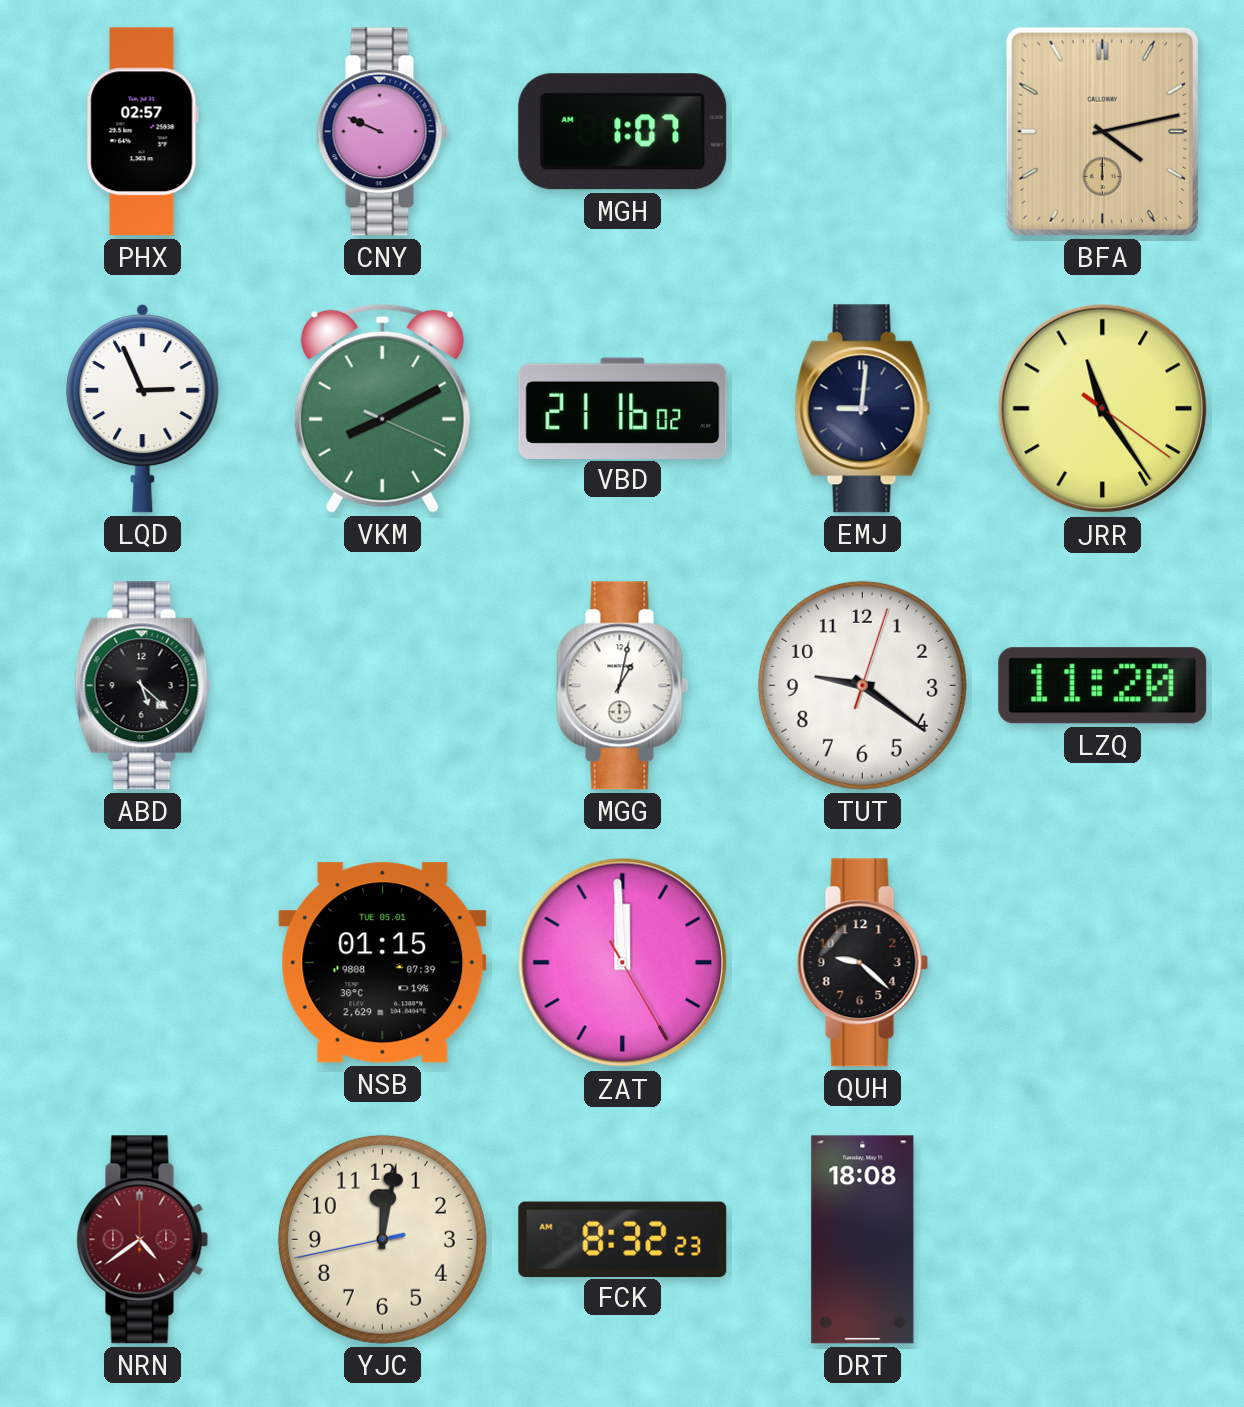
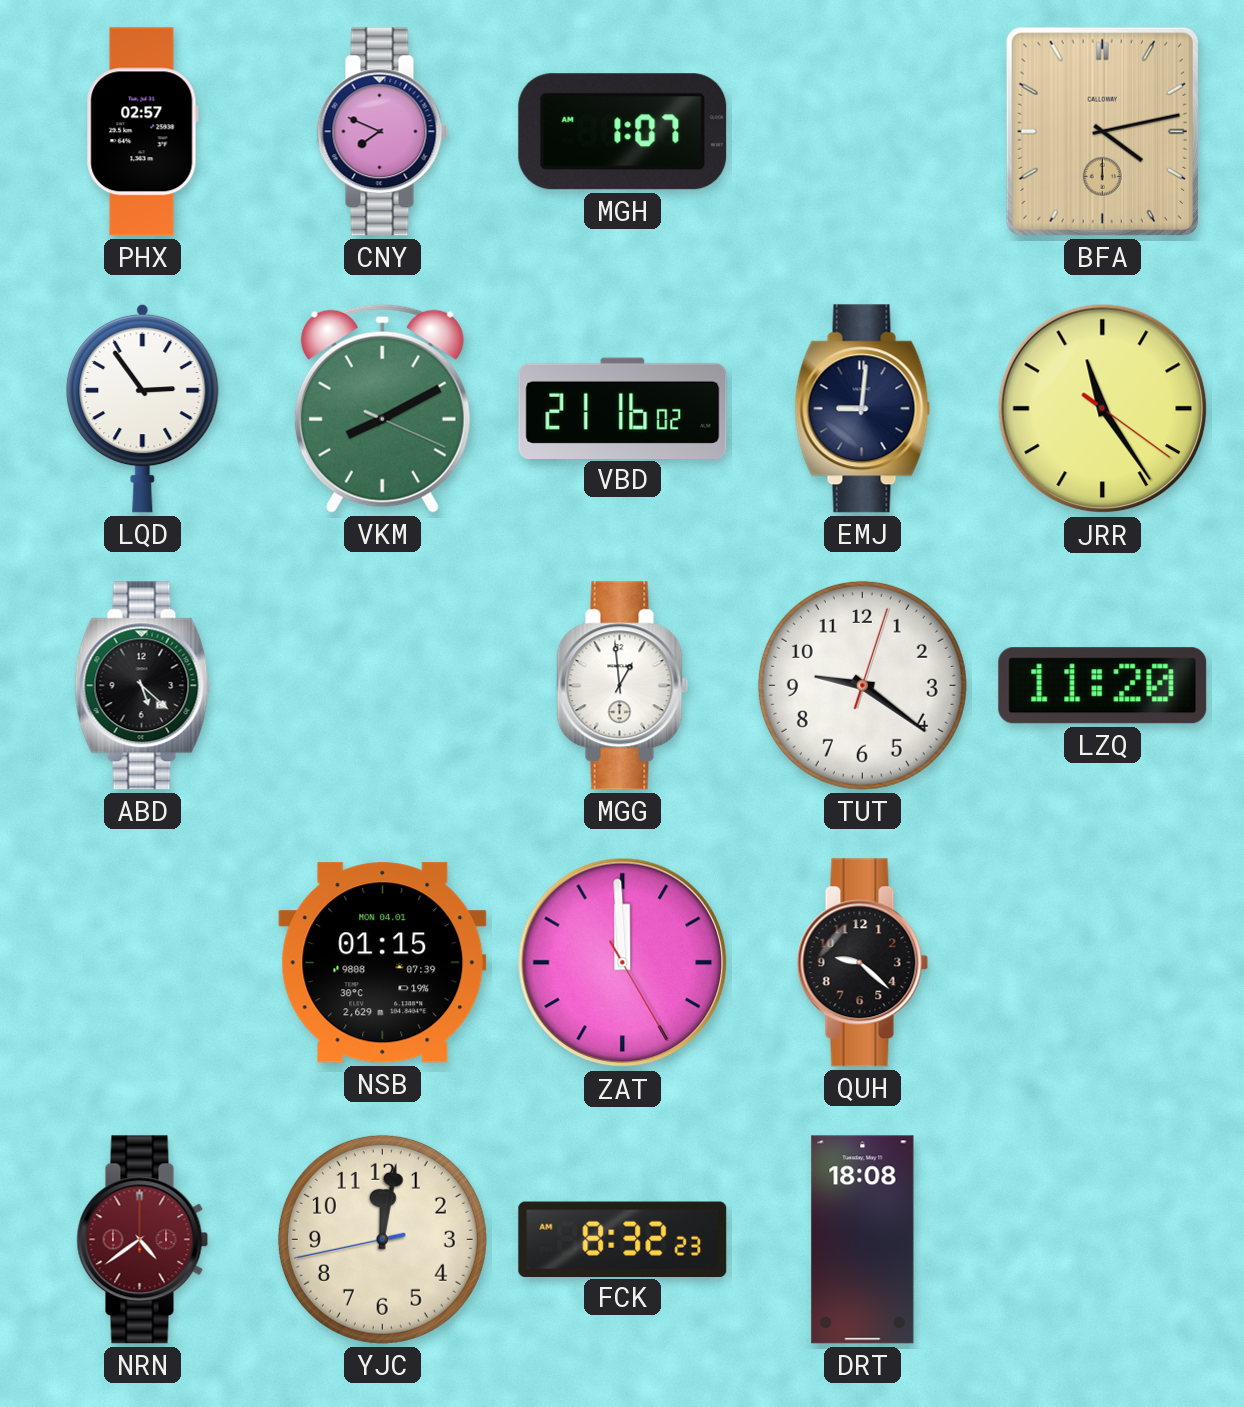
CNY: 9:49 -> 7:49 (383, 132)
LQD: 2:56 -> 2:54 (143, 408)
MGG: 1:02 -> 12:59 (623, 686)
NSB date: TUE 05.01 -> MON 04.01 (383, 963)
